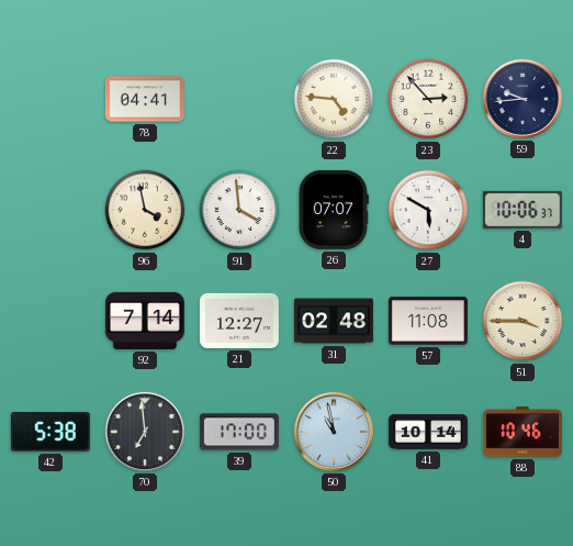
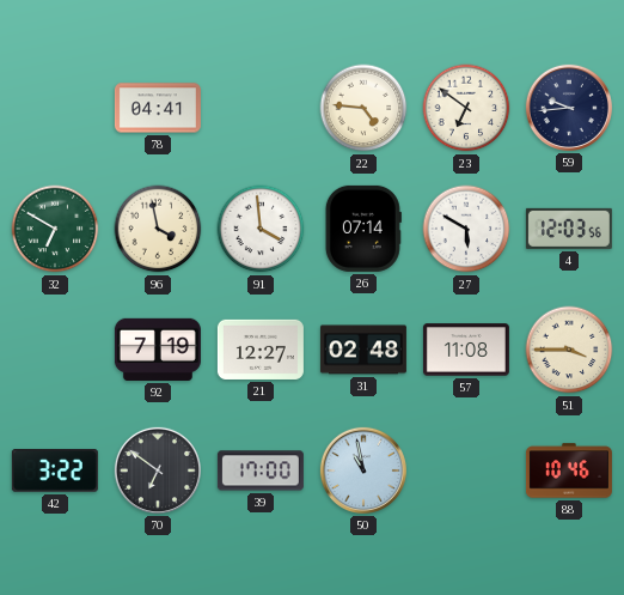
23: 2:53 -> 6:51 (466, 108)
32: none -> 6:50 (55, 229)
26: 07:07 -> 07:14 (363, 229)
4: 10:06 -> 12:03 (569, 229)
92: 7:14 -> 7:19 (158, 350)
42: 5:38 -> 3:22 (55, 472)
70: 6:59 -> 6:51 (158, 470)
41: 10:14 -> none (428, 432)
